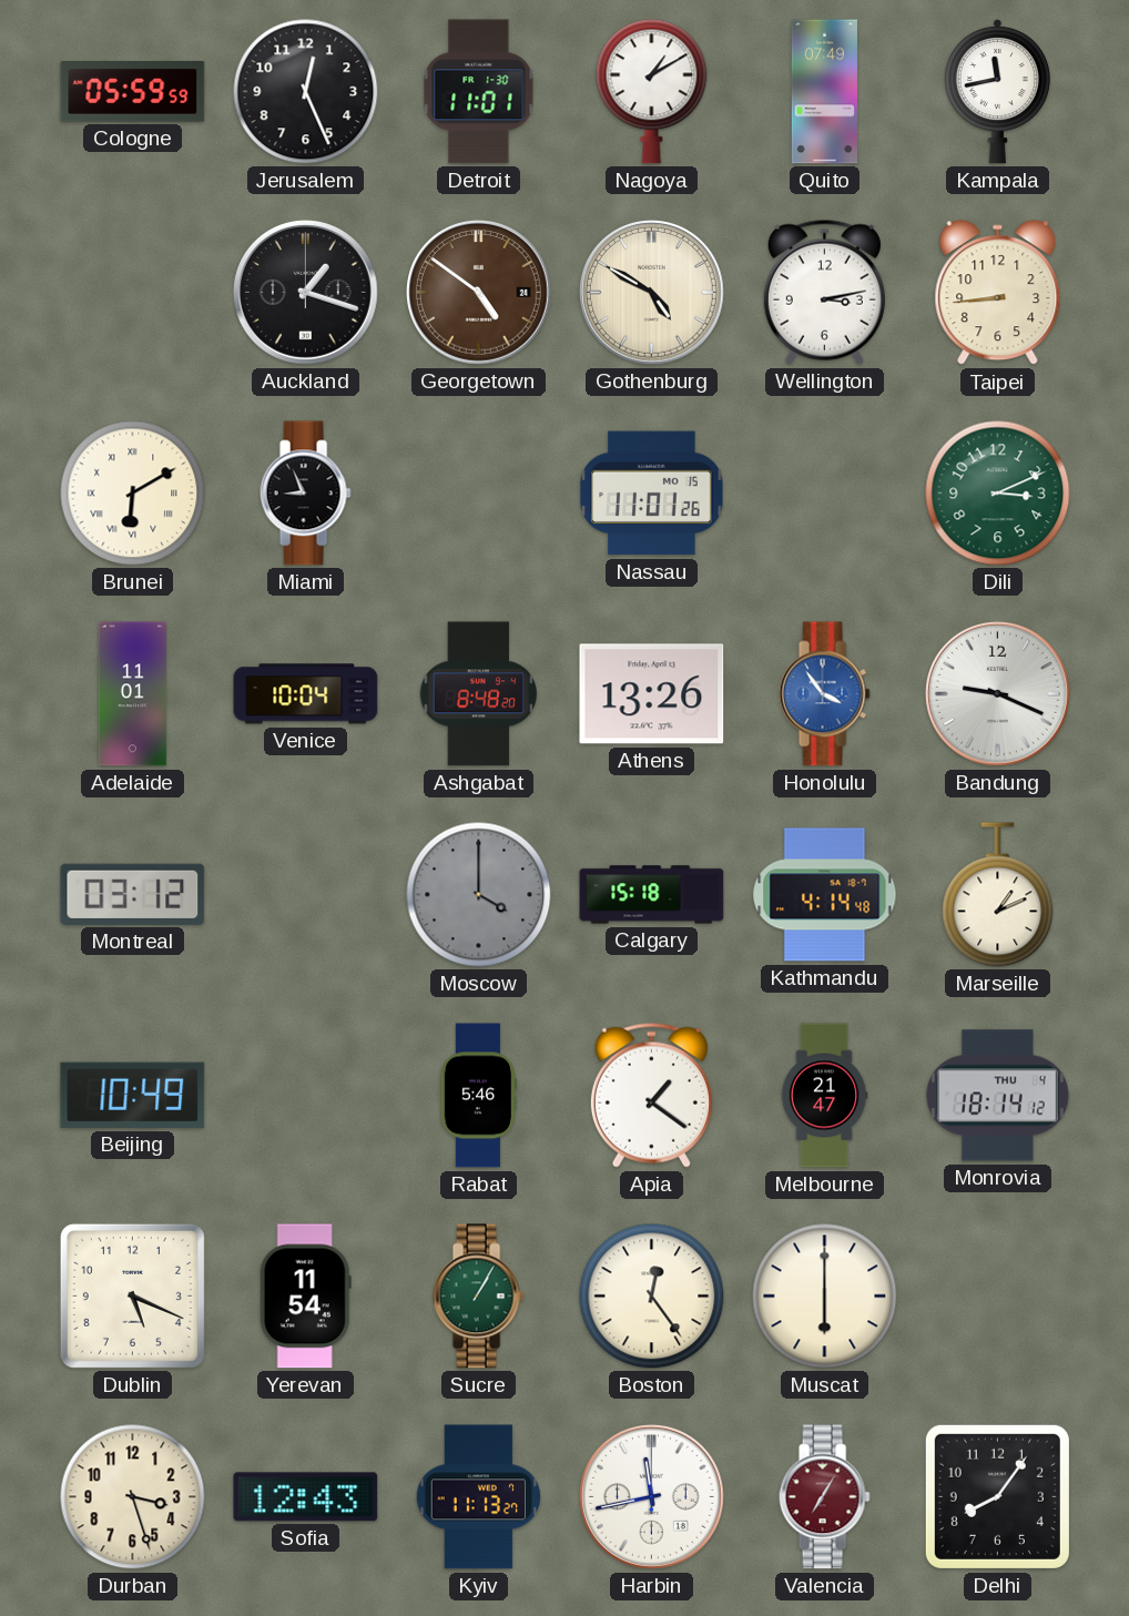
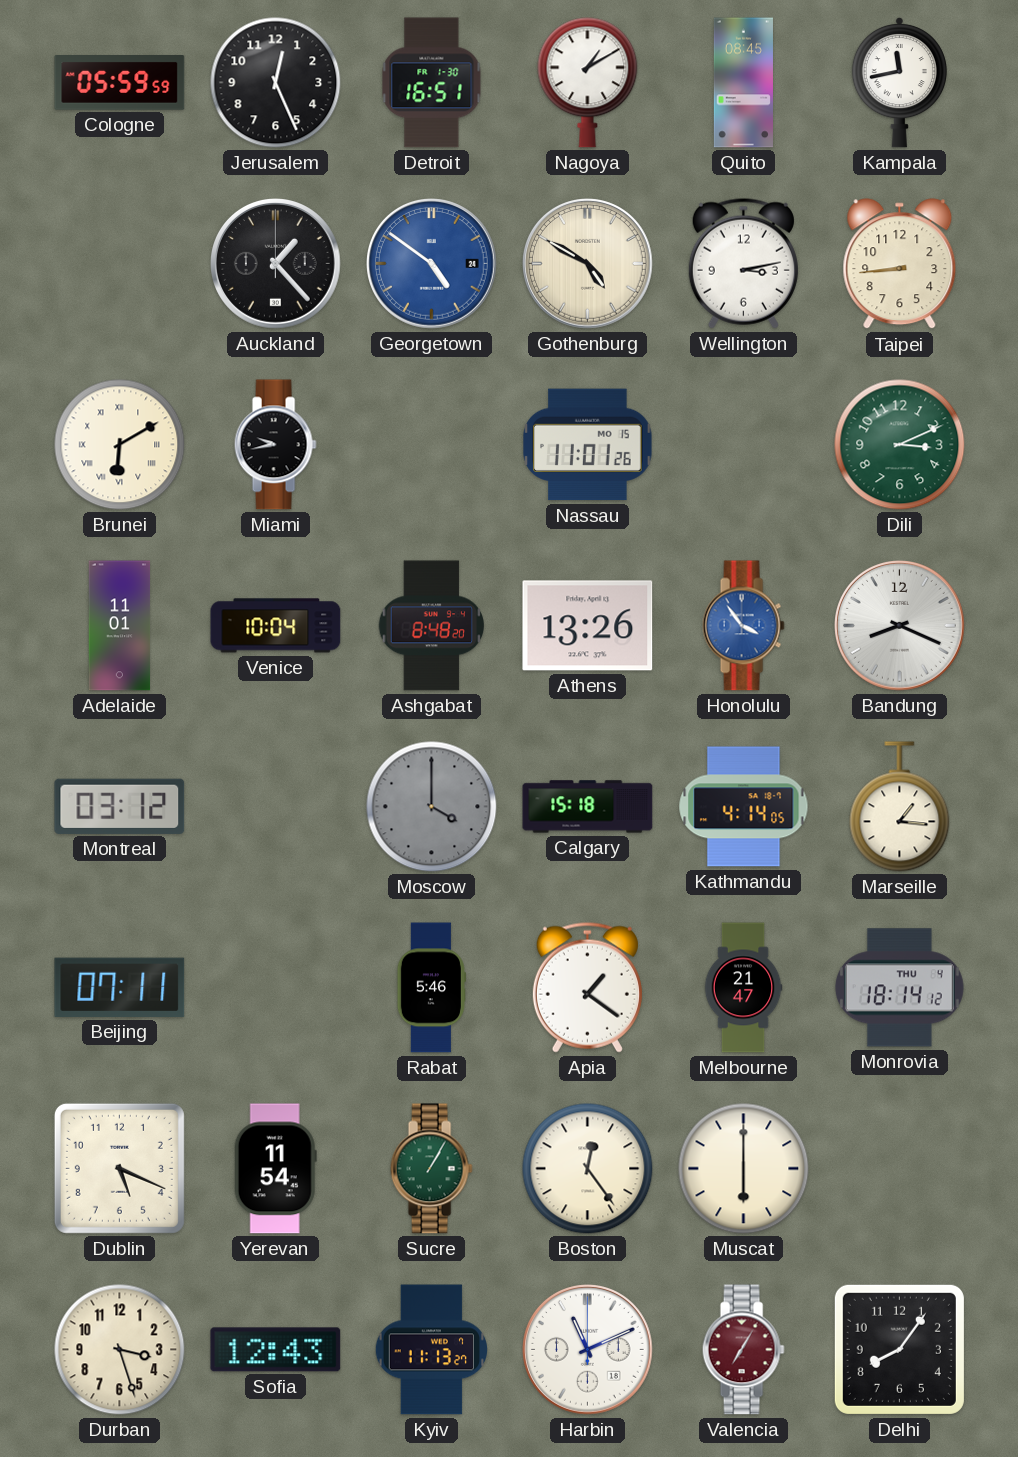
Detroit: 11:01 -> 16:51 (432, 83)
Quito: 07:49 -> 08:45 (743, 83)
Auckland: 1:18 -> 1:23 (276, 264)
Georgetown dial: brown -> blue (432, 264)
Miami: 8:56 -> 9:43 (275, 445)
Bandung: 9:19 -> 8:19 (900, 626)
Kathmandu: 4:14:48 -> 4:14:05 (744, 807)
Marseille: 1:11 -> 1:16 (900, 807)
Beijing: 10:49 -> 07:11 (120, 987)
Harbin: 11:43 -> 11:11 (588, 1350)
